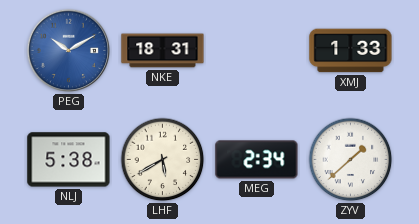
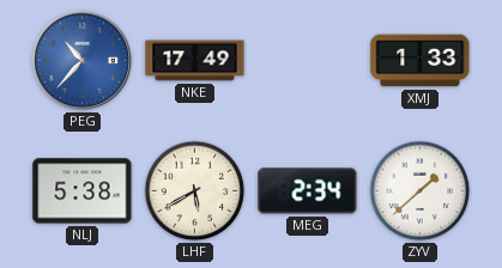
PEG: 10:10 -> 10:37 (83, 61)
NKE: 18:31 -> 17:49 (195, 61)
